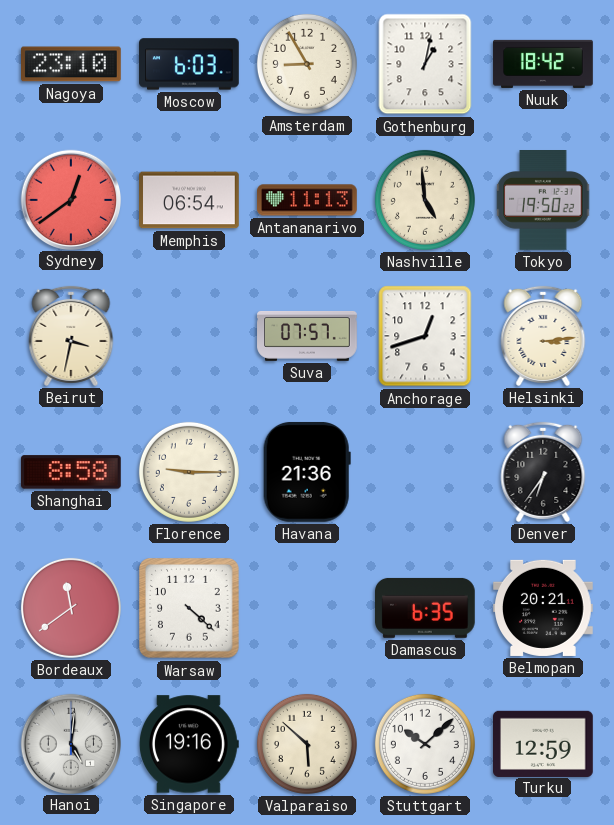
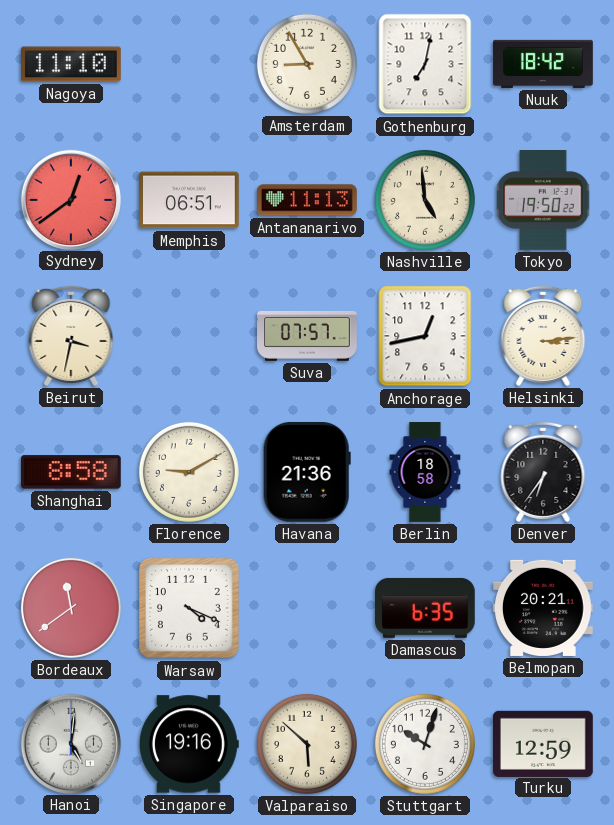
Nagoya: 23:10 -> 11:10 (72, 64)
Moscow: 6:03 -> none (190, 64)
Gothenburg: 1:02 -> 7:02 (425, 64)
Memphis: 06:54 -> 06:51 (190, 200)
Anchorage: 12:42 -> 12:43 (425, 336)
Florence: 9:15 -> 9:10 (189, 472)
Berlin: none -> 18:58 (425, 472)
Warsaw: 4:22 -> 4:19 (190, 609)
Stuttgart: 10:08 -> 10:03 (425, 744)
